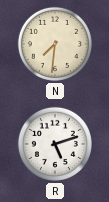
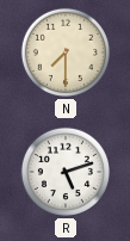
N: 7:31 -> 7:30 (66, 52)
